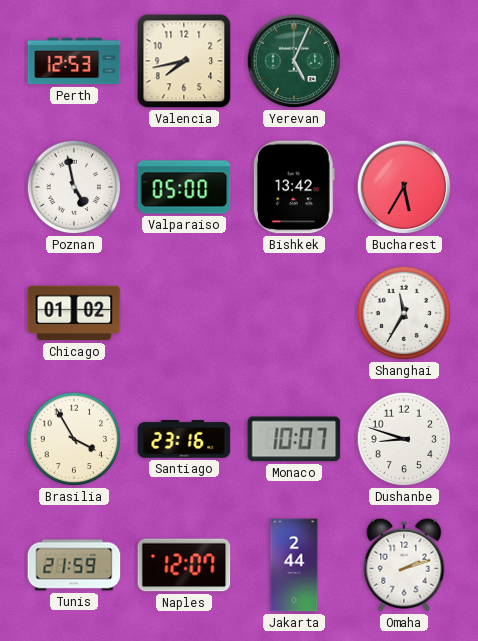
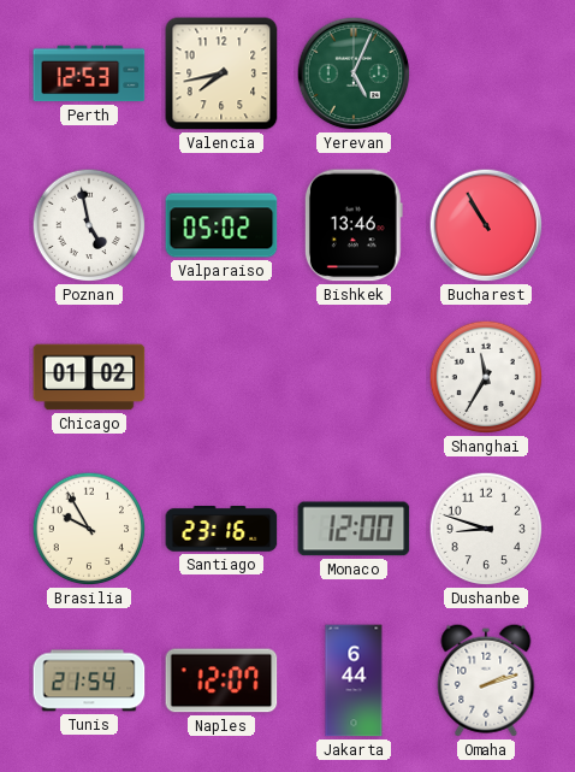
Valparaiso: 05:00 -> 05:02 (221, 225)
Bishkek: 13:42 -> 13:46 (354, 225)
Bucharest: 5:35 -> 10:55 (486, 225)
Brasilia: 3:55 -> 9:55 (89, 529)
Monaco: 10:07 -> 12:00 (354, 529)
Tunis: 21:59 -> 21:54 (89, 680)
Jakarta: 2:44 -> 6:44 (354, 680)
